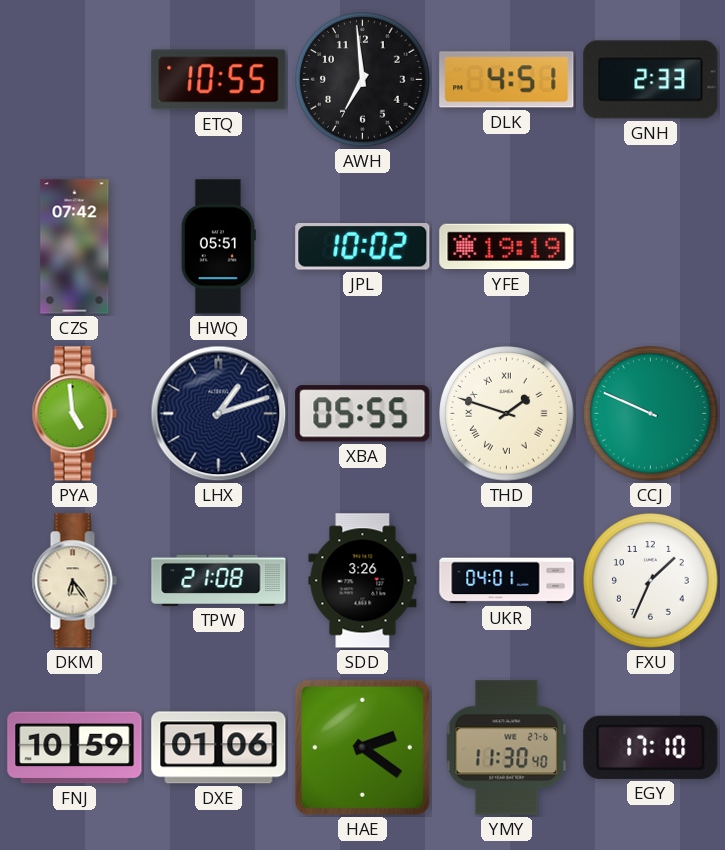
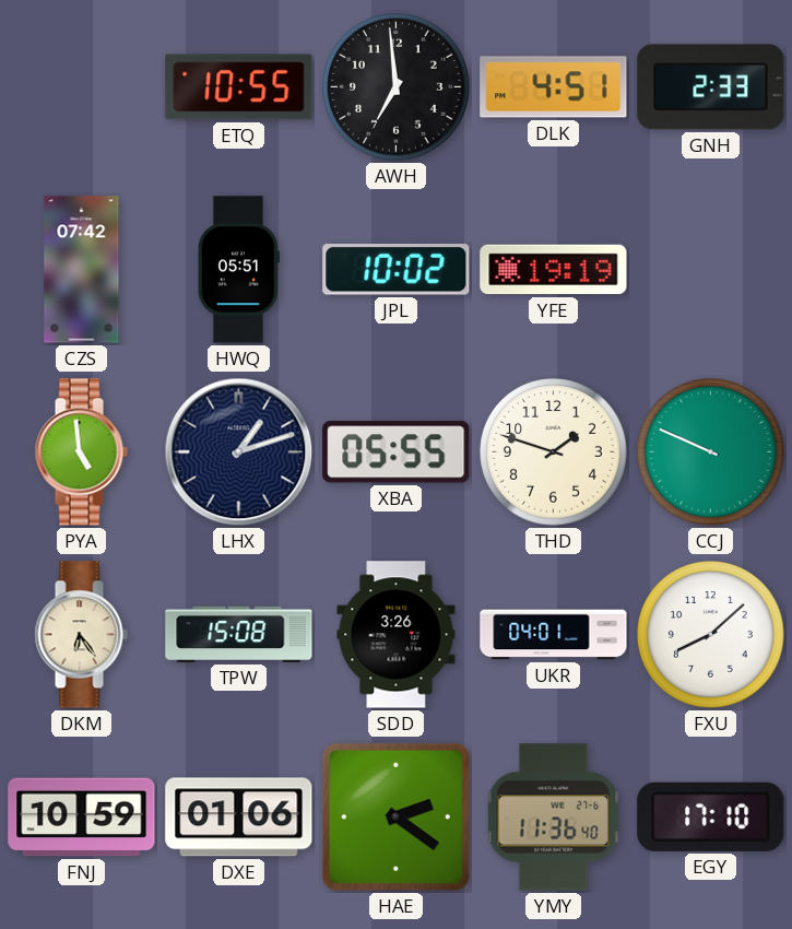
THD numerals: Roman -> Arabic (554, 452)
TPW: 21:08 -> 15:08 (239, 634)
FXU: 1:34 -> 8:08 (711, 635)
YMY: 11:30 -> 11:36 (554, 818)
